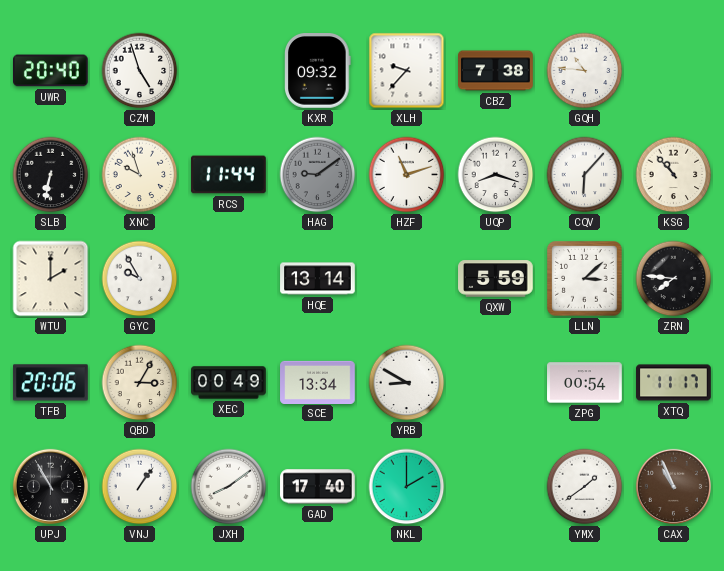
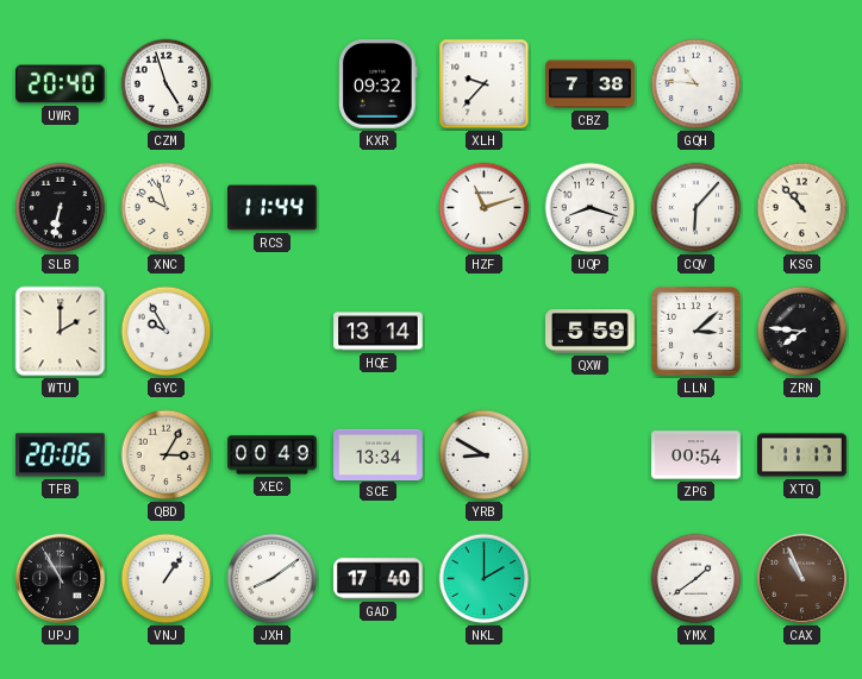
HAG: 9:09 -> none (318, 175)
